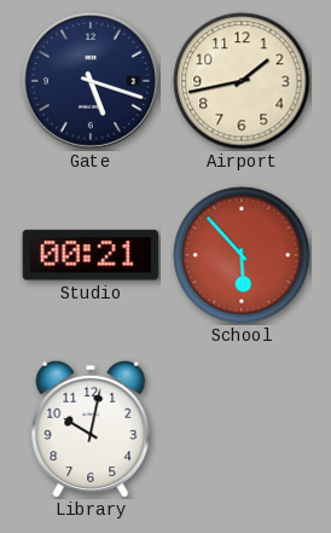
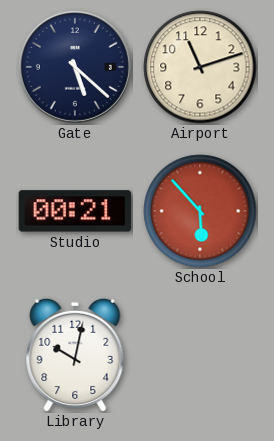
Gate: 5:18 -> 5:22 (75, 67)
Airport: 1:43 -> 11:12 (200, 67)
